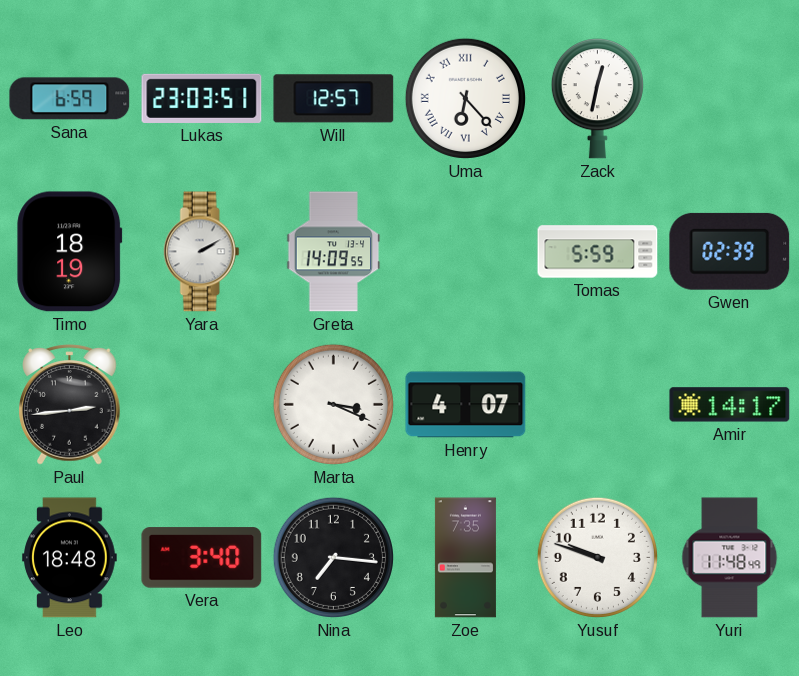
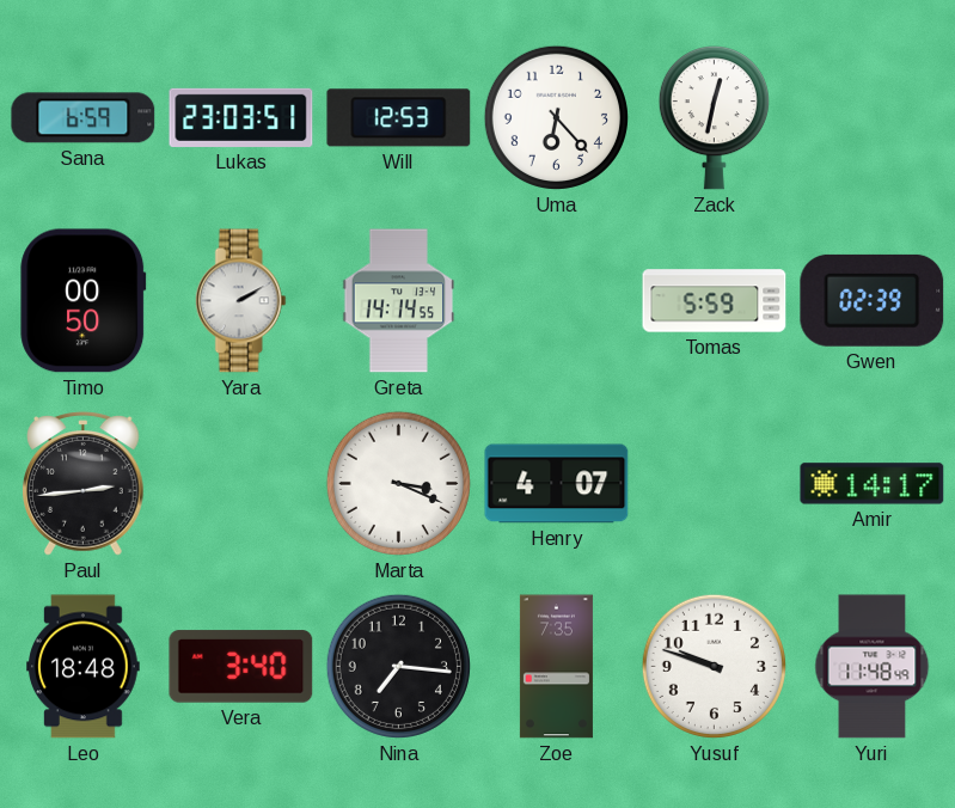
Will: 12:57 -> 12:53 (399, 118)
Uma numerals: Roman -> Arabic (556, 117)
Timo: 18:19 -> 00:50 (84, 301)
Greta: 14:09 -> 14:14 (399, 301)
